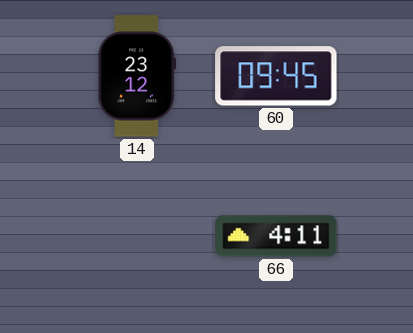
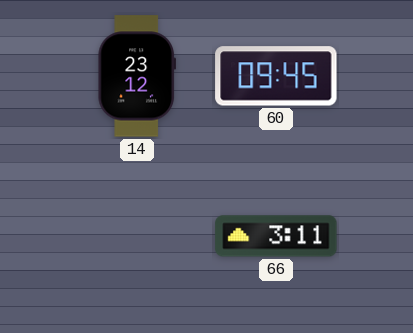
66: 4:11 -> 3:11 (276, 236)
